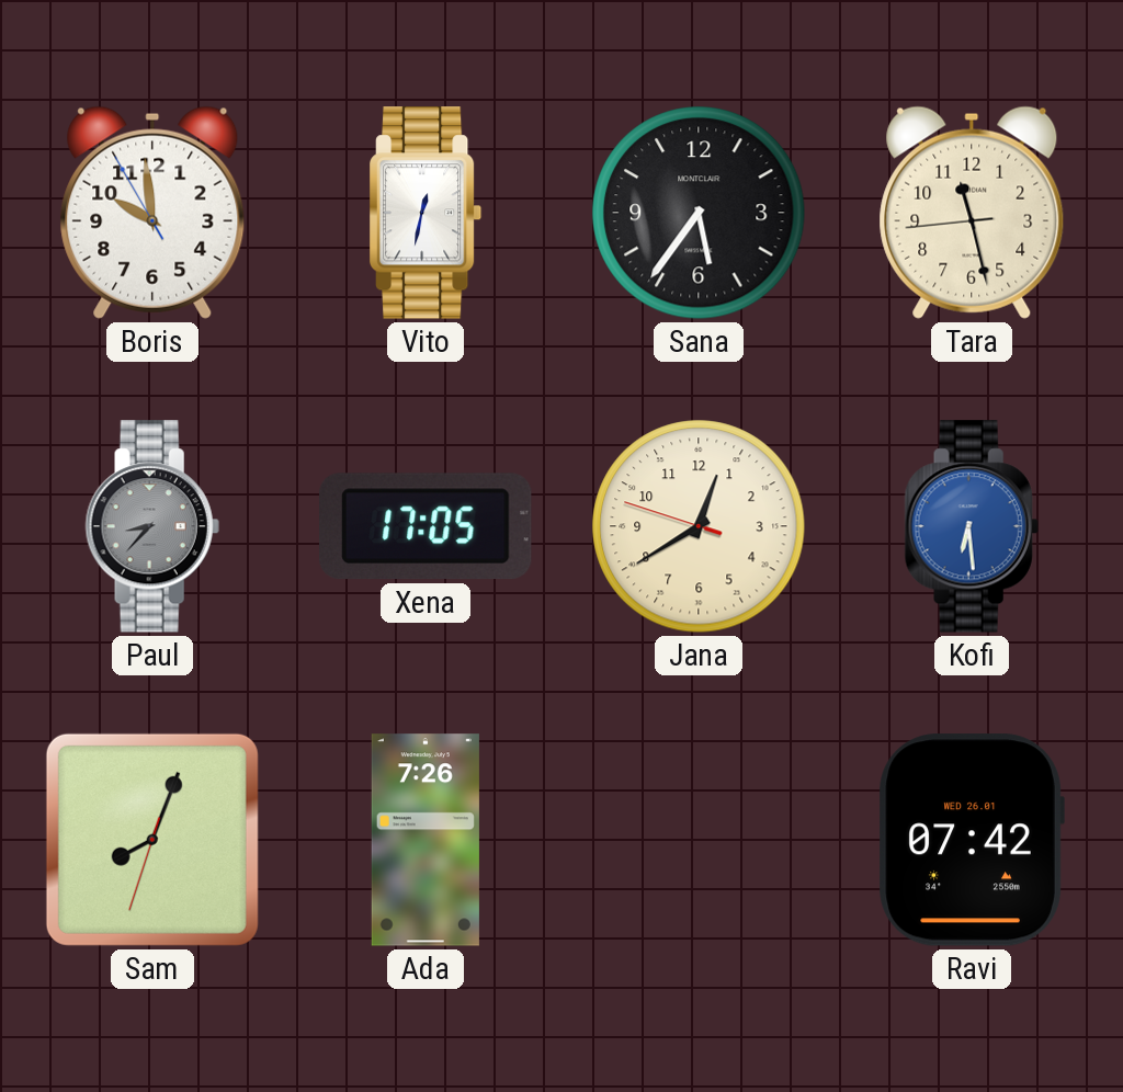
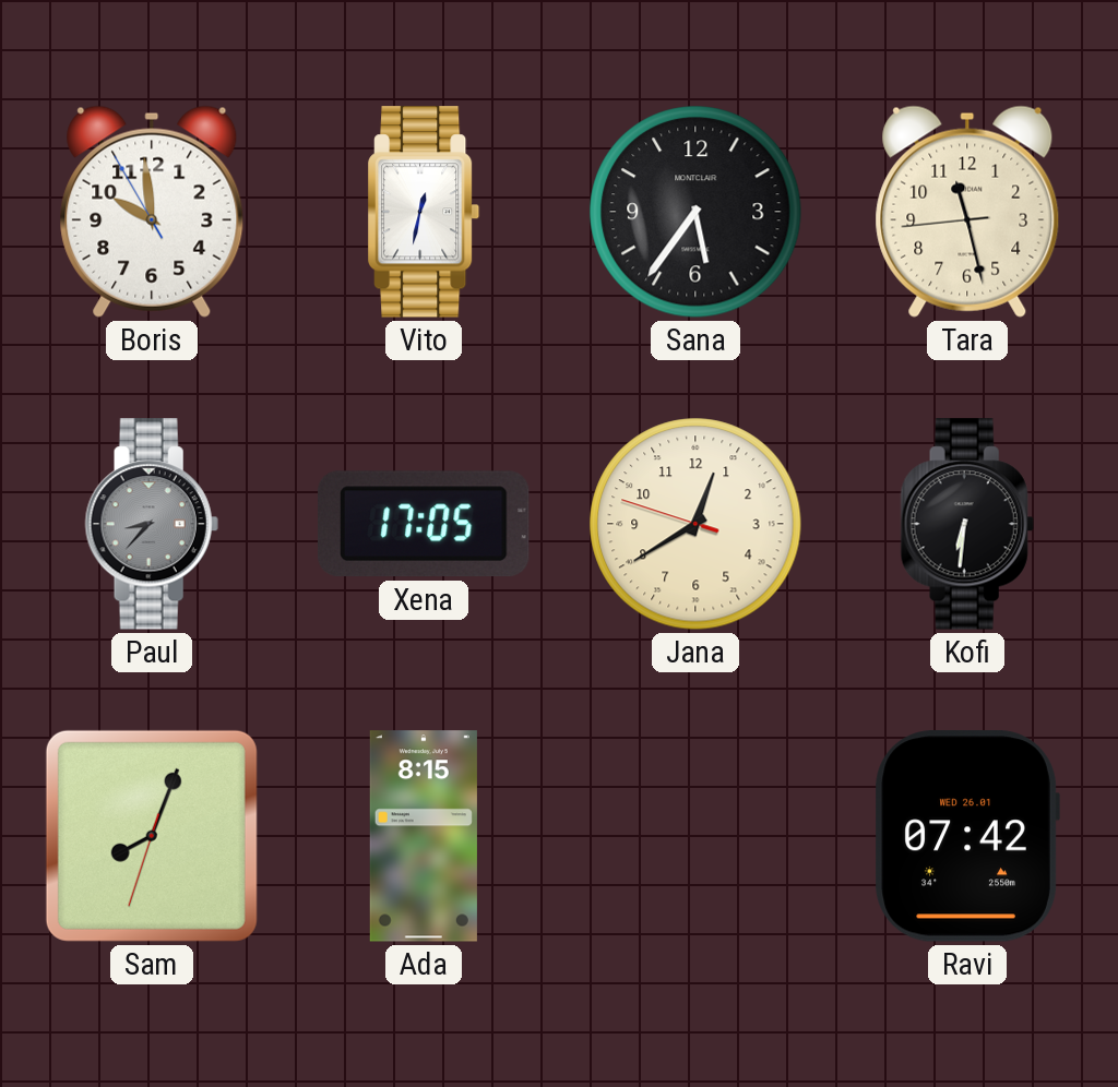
Kofi: 6:29 -> 6:31 (967, 524)
Kofi dial: blue -> black (967, 524)
Ada: 7:26 -> 8:15 (424, 836)
